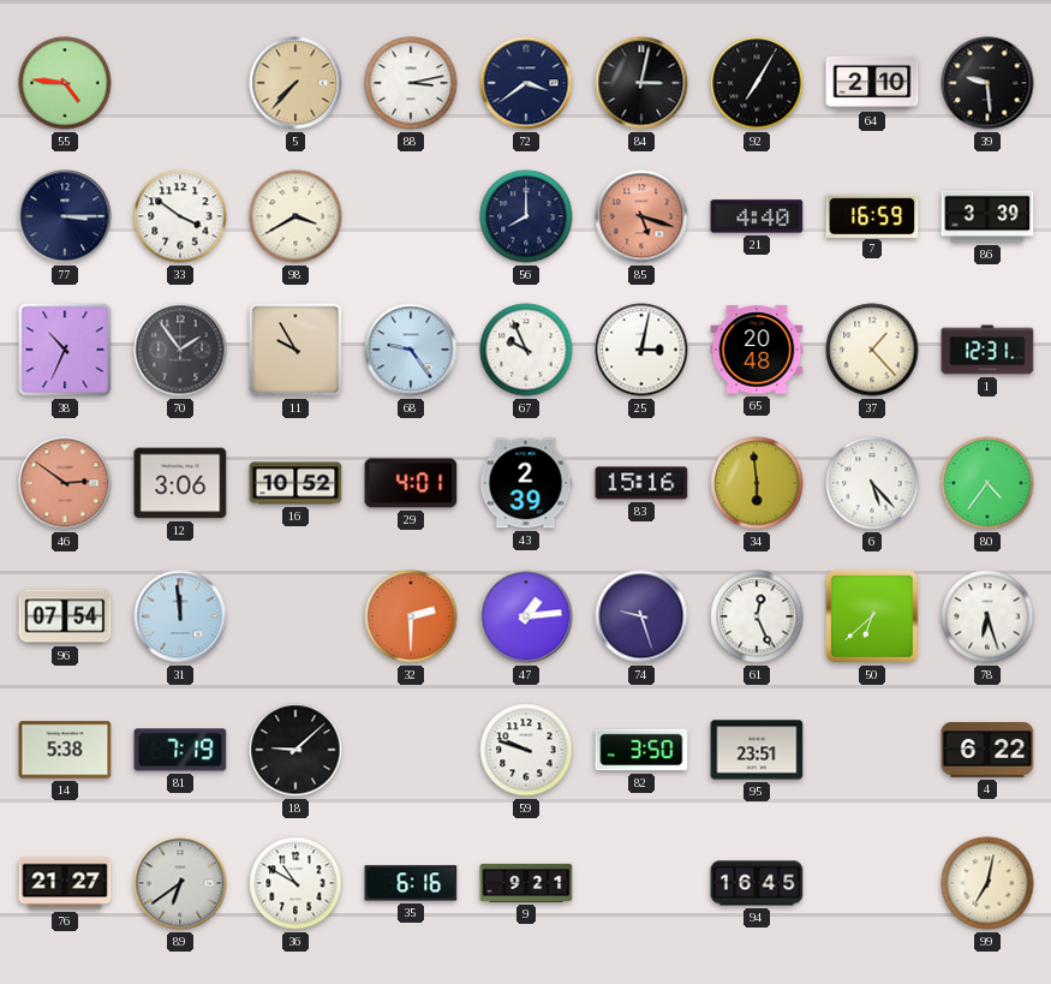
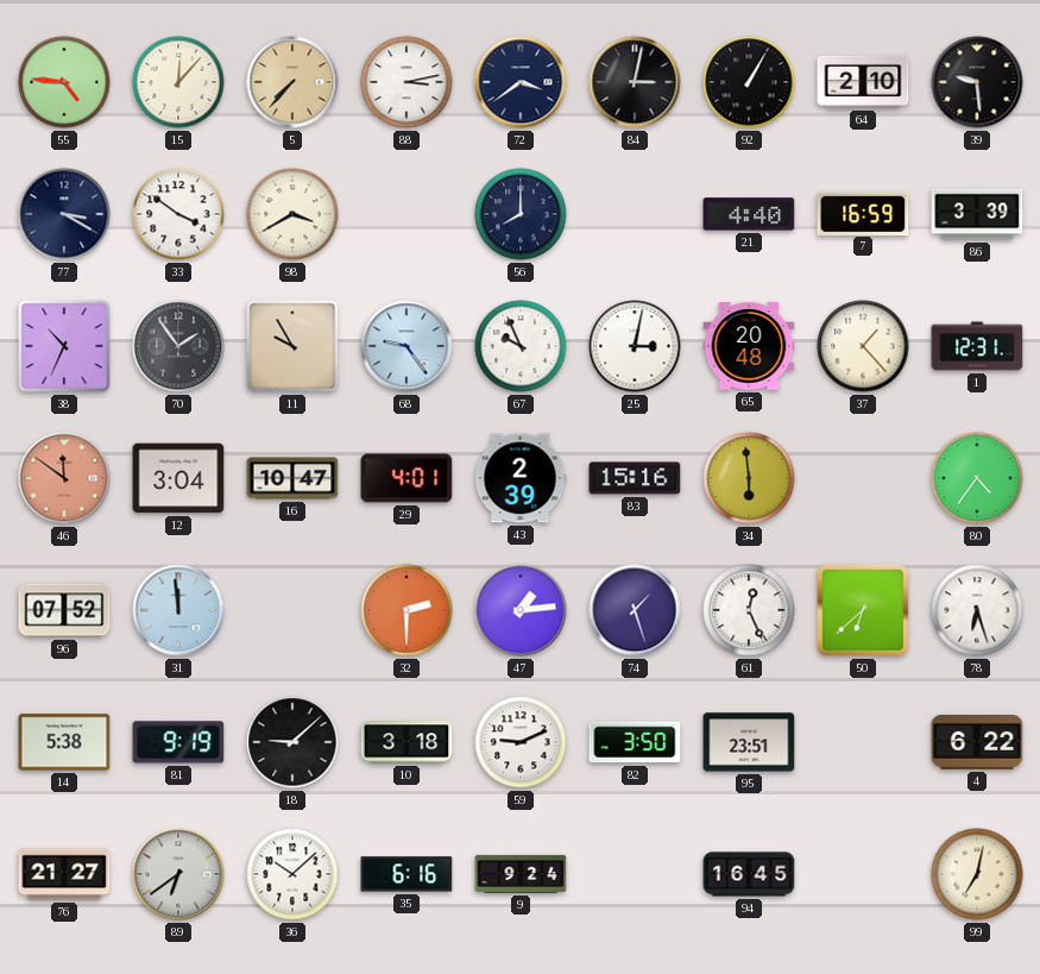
15: none -> 12:07 (178, 82)
92: 7:05 -> 1:05 (749, 82)
77: 3:15 -> 3:20 (64, 214)
85: 5:18 -> none (641, 216)
46: 2:51 -> 11:51 (64, 478)
12: 3:06 -> 3:04 (178, 478)
16: 10:52 -> 10:47 (292, 478)
6: 5:23 -> none (872, 483)
96: 07:54 -> 07:52 (64, 610)
74: 9:27 -> 1:27 (635, 610)
81: 7:19 -> 9:19 (178, 742)
10: none -> 3:18 (406, 742)
59: 9:48 -> 9:11 (521, 742)
36: 10:50 -> 10:08 (292, 874)
9: 9:21 -> 9:24 (521, 874)
